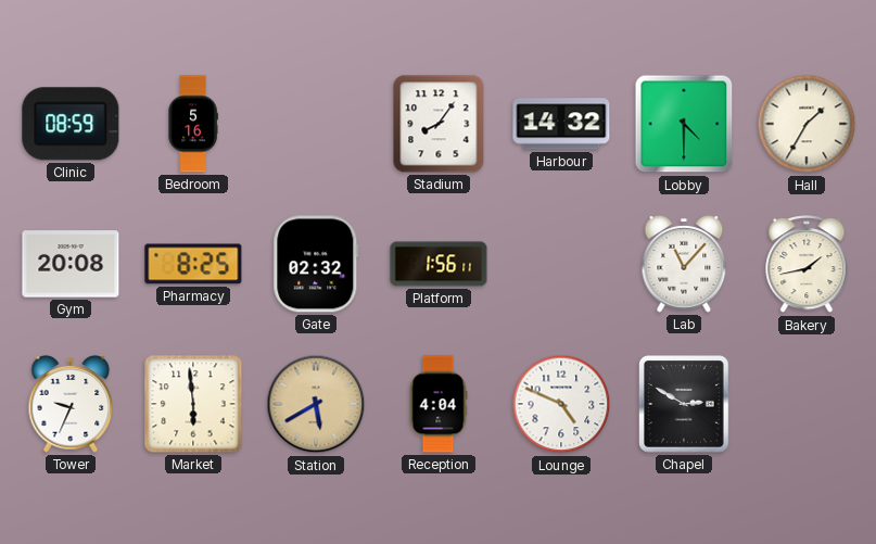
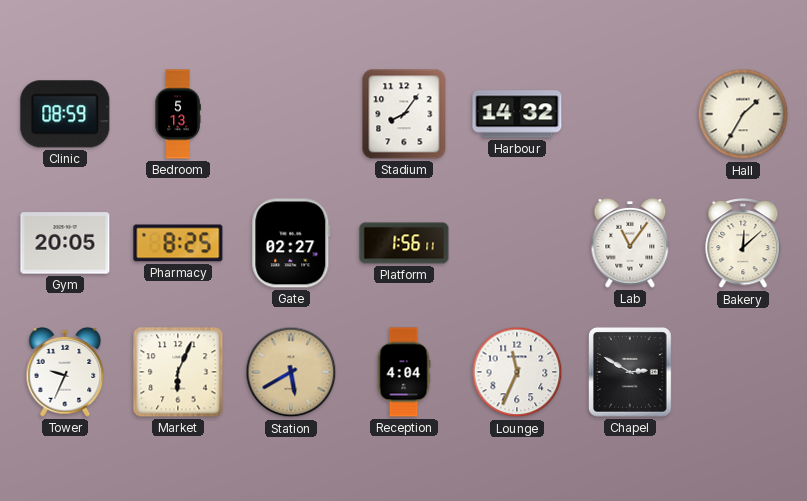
Bedroom: 5:16 -> 5:13 (178, 114)
Lobby: 4:30 -> none (684, 124)
Gym: 20:08 -> 20:05 (65, 243)
Gate: 02:32 -> 02:27 (291, 243)
Lab: 11:07 -> 11:06 (630, 244)
Bakery: 1:43 -> 12:08 (743, 244)
Market: 5:59 -> 6:04 (178, 372)
Lounge: 4:49 -> 11:34 (517, 372)
